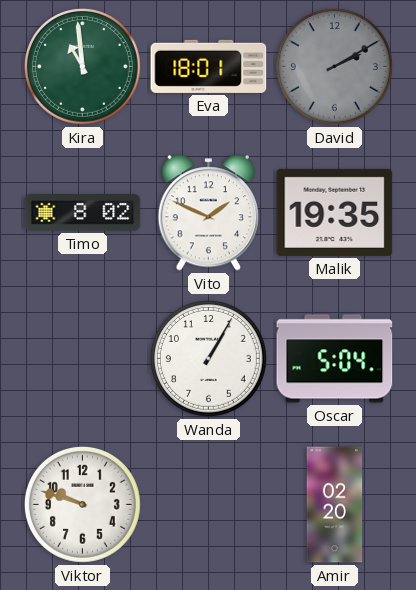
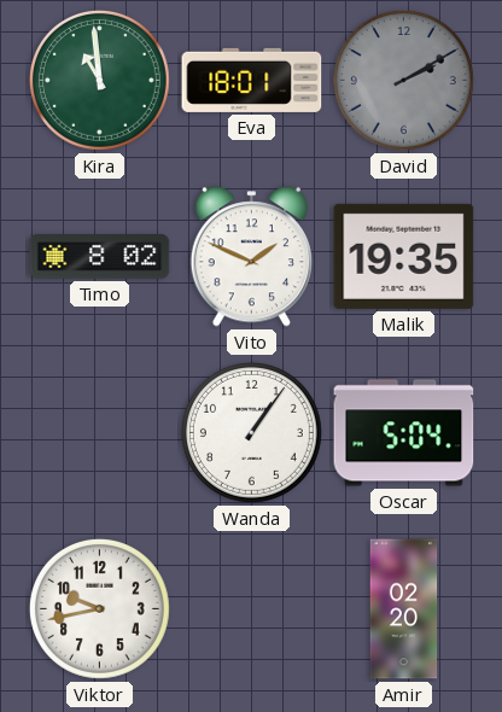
Wanda: 1:05 -> 1:06 (251, 432)
Viktor: 9:48 -> 9:43 (99, 608)
